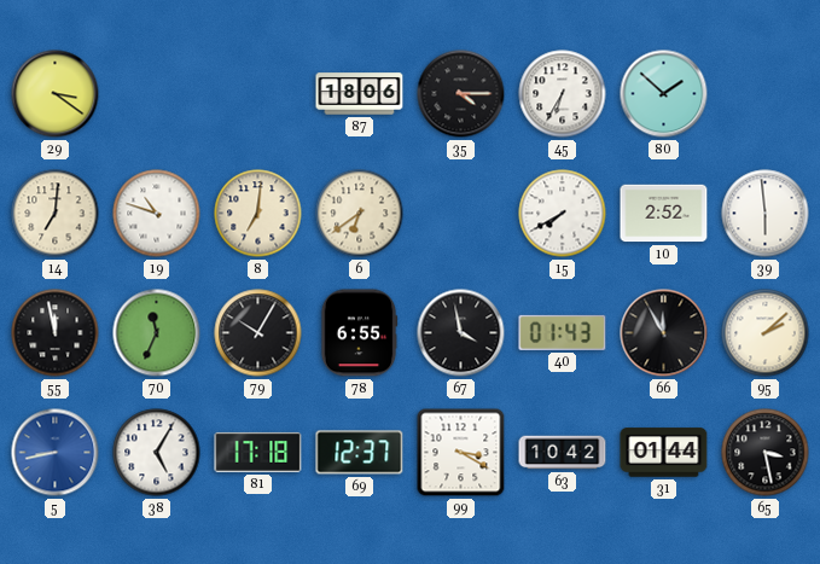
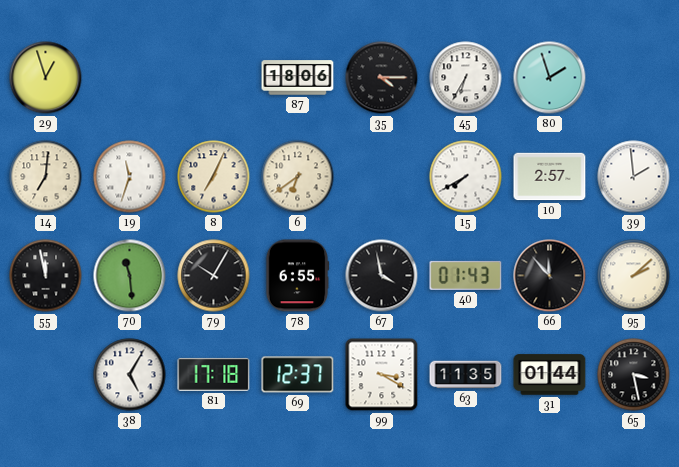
29: 3:21 -> 12:57 (46, 78)
80: 1:52 -> 1:57 (550, 78)
19: 10:48 -> 11:33 (130, 177)
8: 7:01 -> 7:04 (214, 177)
10: 2:52 -> 2:57 (550, 177)
39: 5:59 -> 1:59 (634, 177)
70: 11:34 -> 11:29 (130, 276)
66: 11:55 -> 11:53 (550, 276)
5: 8:43 -> none (56, 453)
63: 10:42 -> 11:35 (466, 375)
